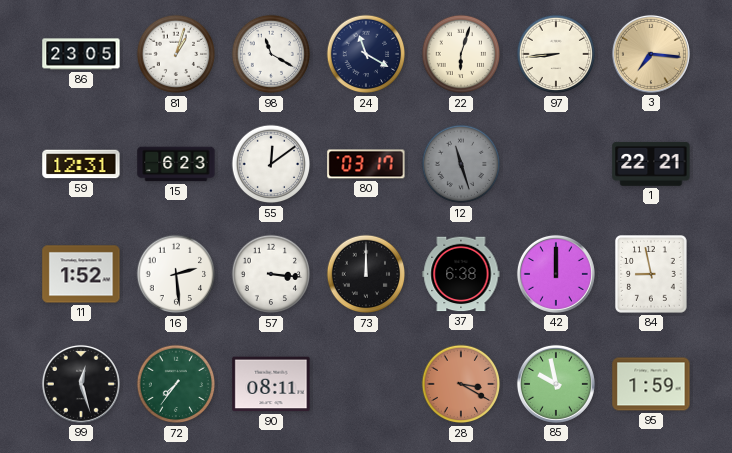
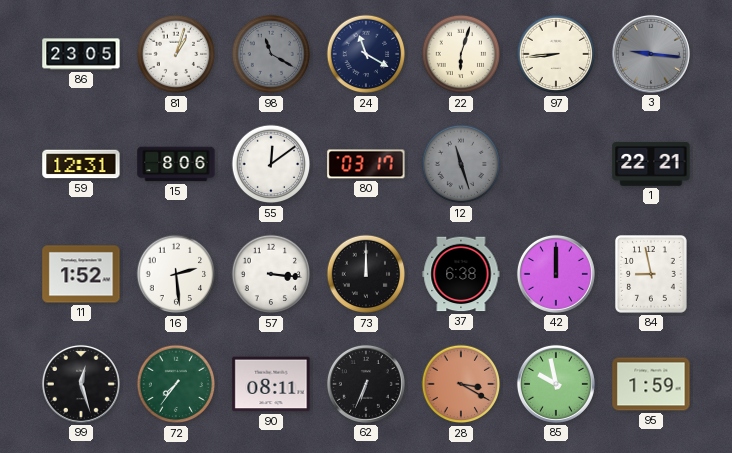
98 dial: white -> grey (271, 54)
3: 7:16 -> 9:16 (651, 54)
3 dial: champagne -> grey (651, 54)
15: 6:23 -> 8:06 (176, 164)
62: none -> 6:34 (366, 384)
